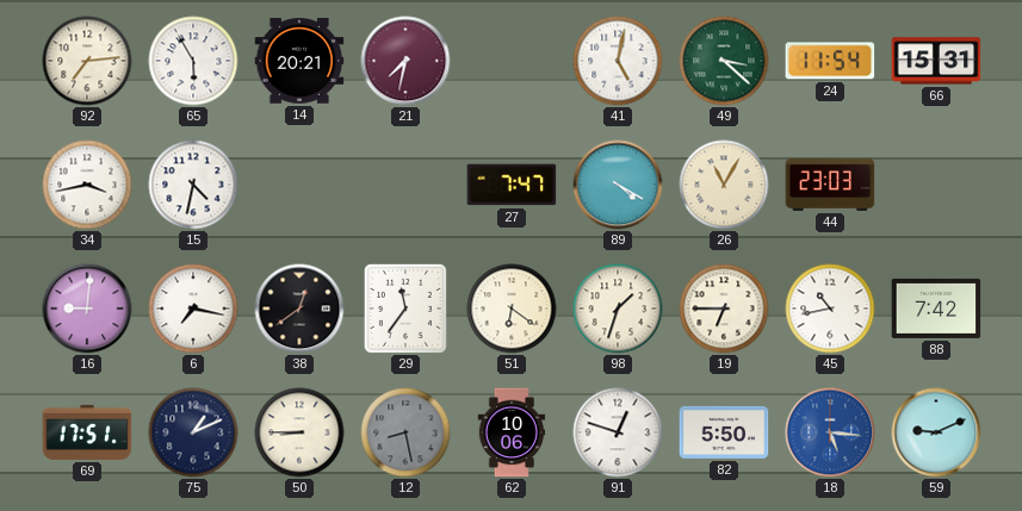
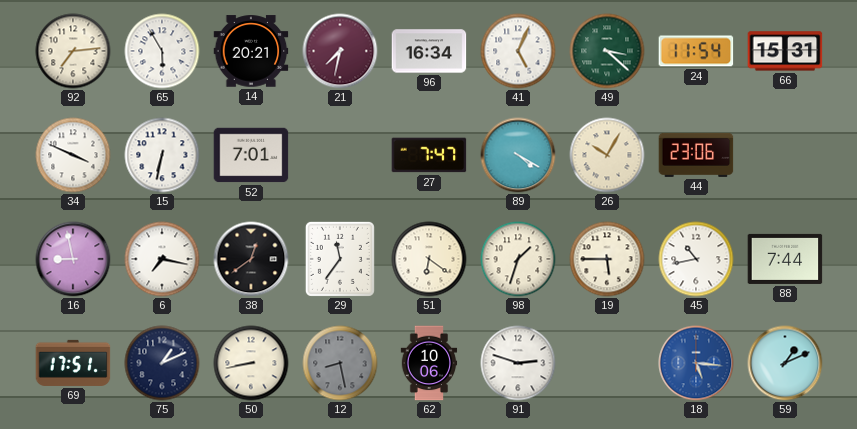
96: none -> 16:34 (429, 51)
41: 5:02 -> 5:04 (518, 51)
34: 3:43 -> 3:49 (73, 155)
15: 4:32 -> 6:32 (162, 155)
52: none -> 7:01 (251, 155)
26: 11:05 -> 10:05 (607, 155)
44: 23:03 -> 23:06 (696, 155)
16: 9:01 -> 8:58 (73, 259)
19: 6:45 -> 5:45 (607, 259)
88: 7:42 -> 7:44 (785, 259)
50: 8:45 -> 8:43 (251, 363)
91: 12:48 -> 2:48 (518, 363)
82: 5:50 -> none (724, 432)
59: 9:11 -> 1:11 (785, 363)
